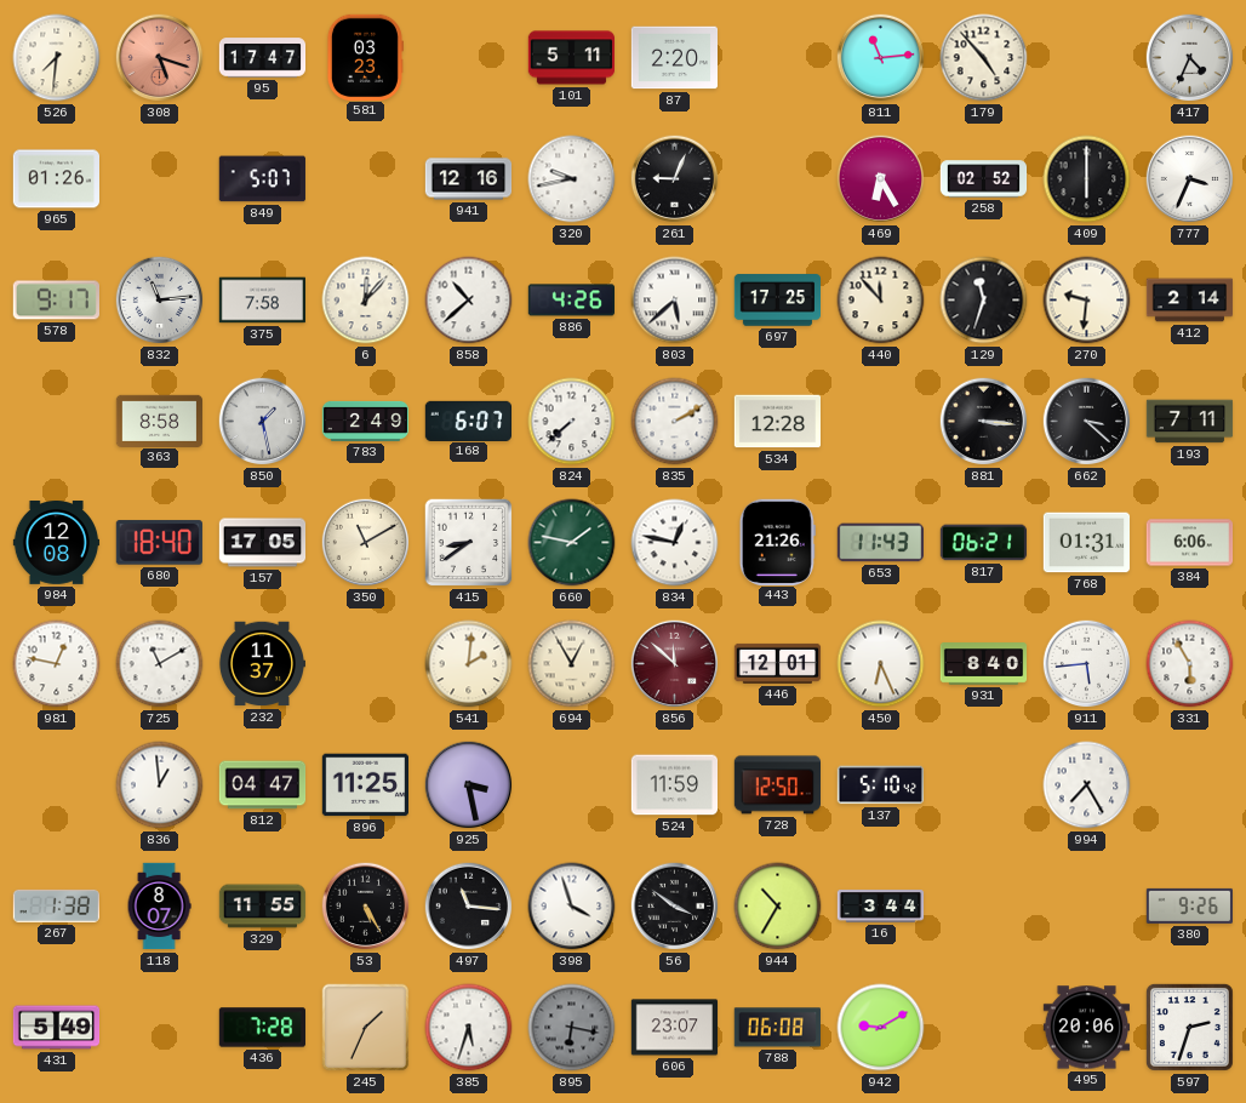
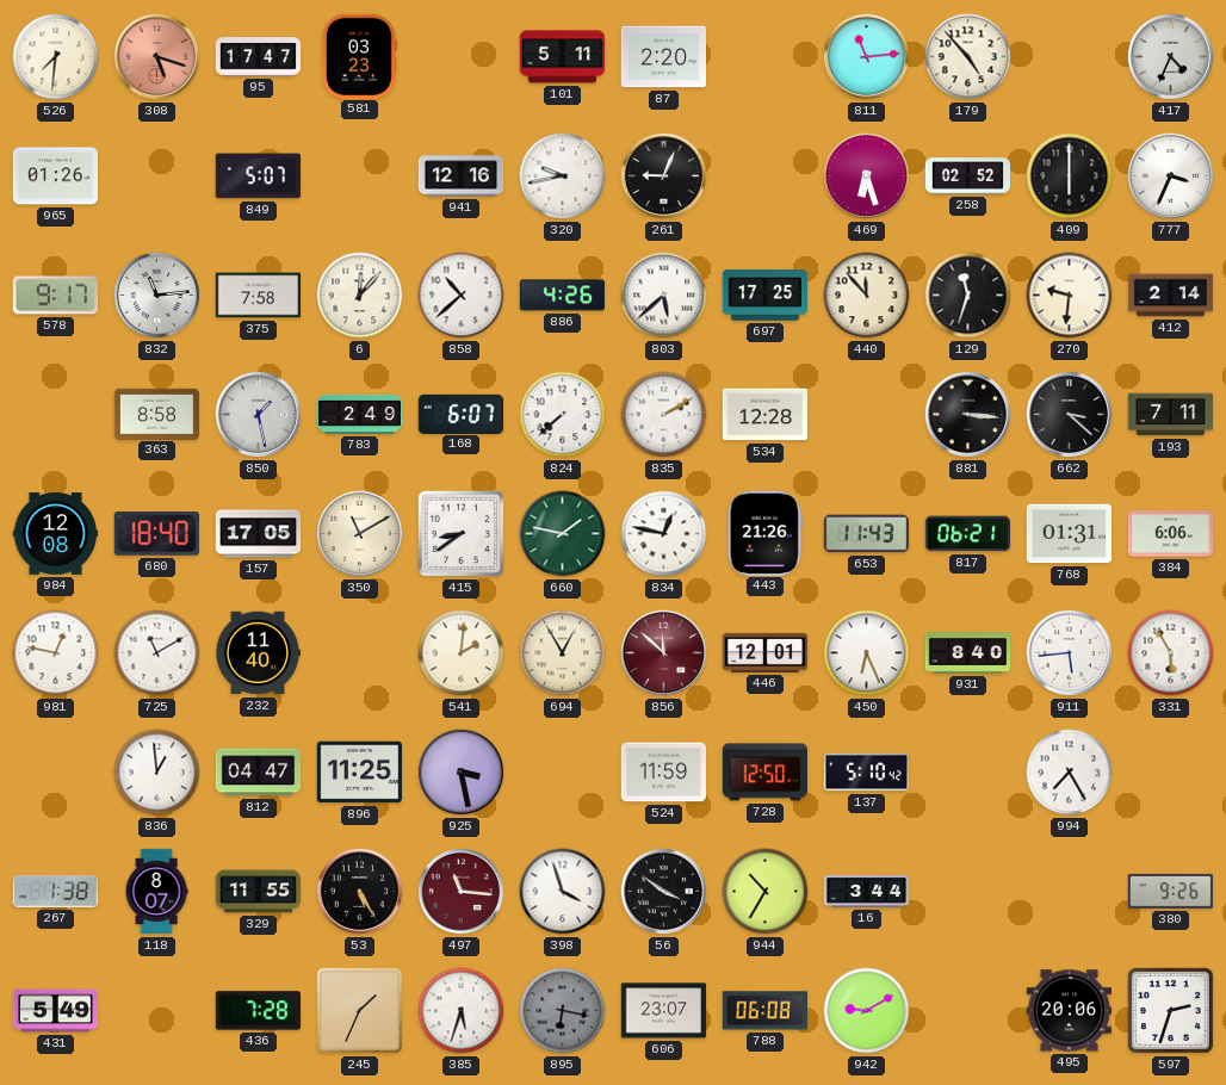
469: 6:25 -> 6:27 (867, 176)
232: 11:37 -> 11:40 (256, 653)
497 dial: black -> burgundy (462, 892)
